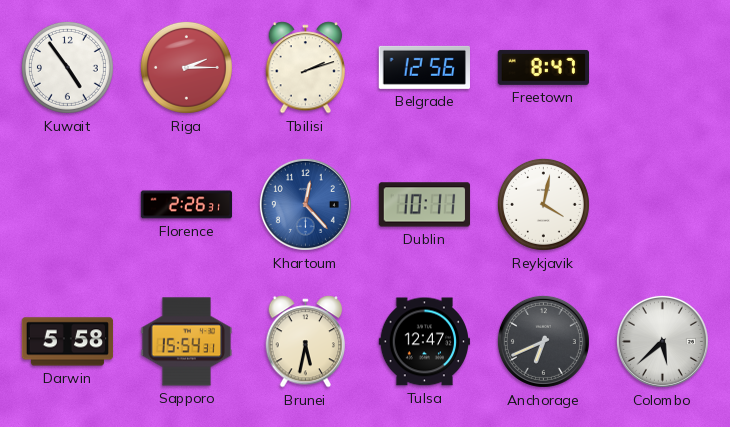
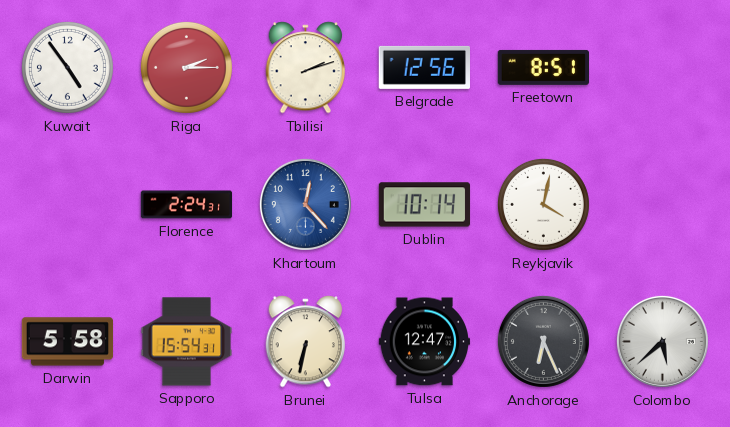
Freetown: 8:47 -> 8:51 (543, 67)
Florence: 2:26 -> 2:24 (187, 205)
Dublin: 10:11 -> 10:14 (425, 205)
Brunei: 5:32 -> 6:32 (306, 342)
Anchorage: 6:41 -> 6:26 (543, 341)
